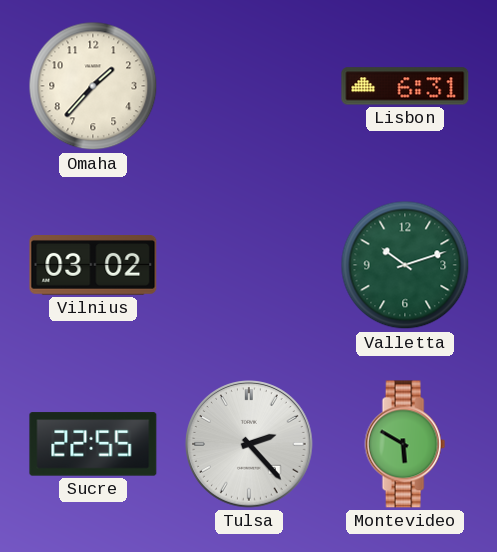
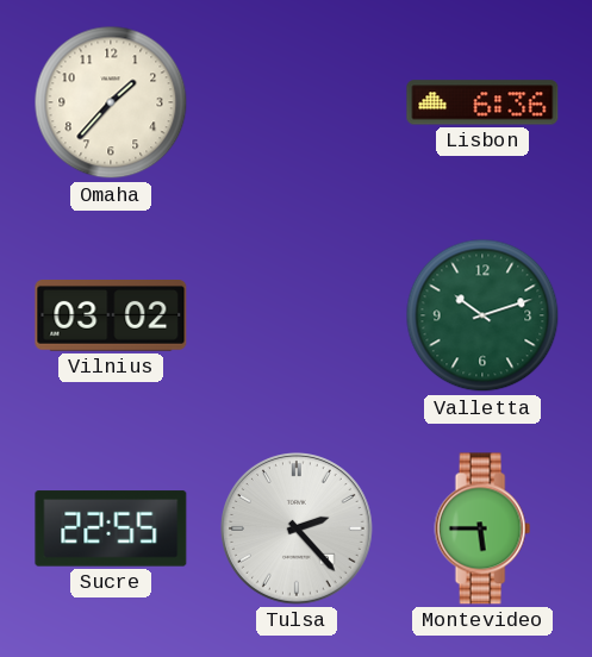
Lisbon: 6:31 -> 6:36 (482, 102)
Montevideo: 5:50 -> 5:45 (482, 528)
